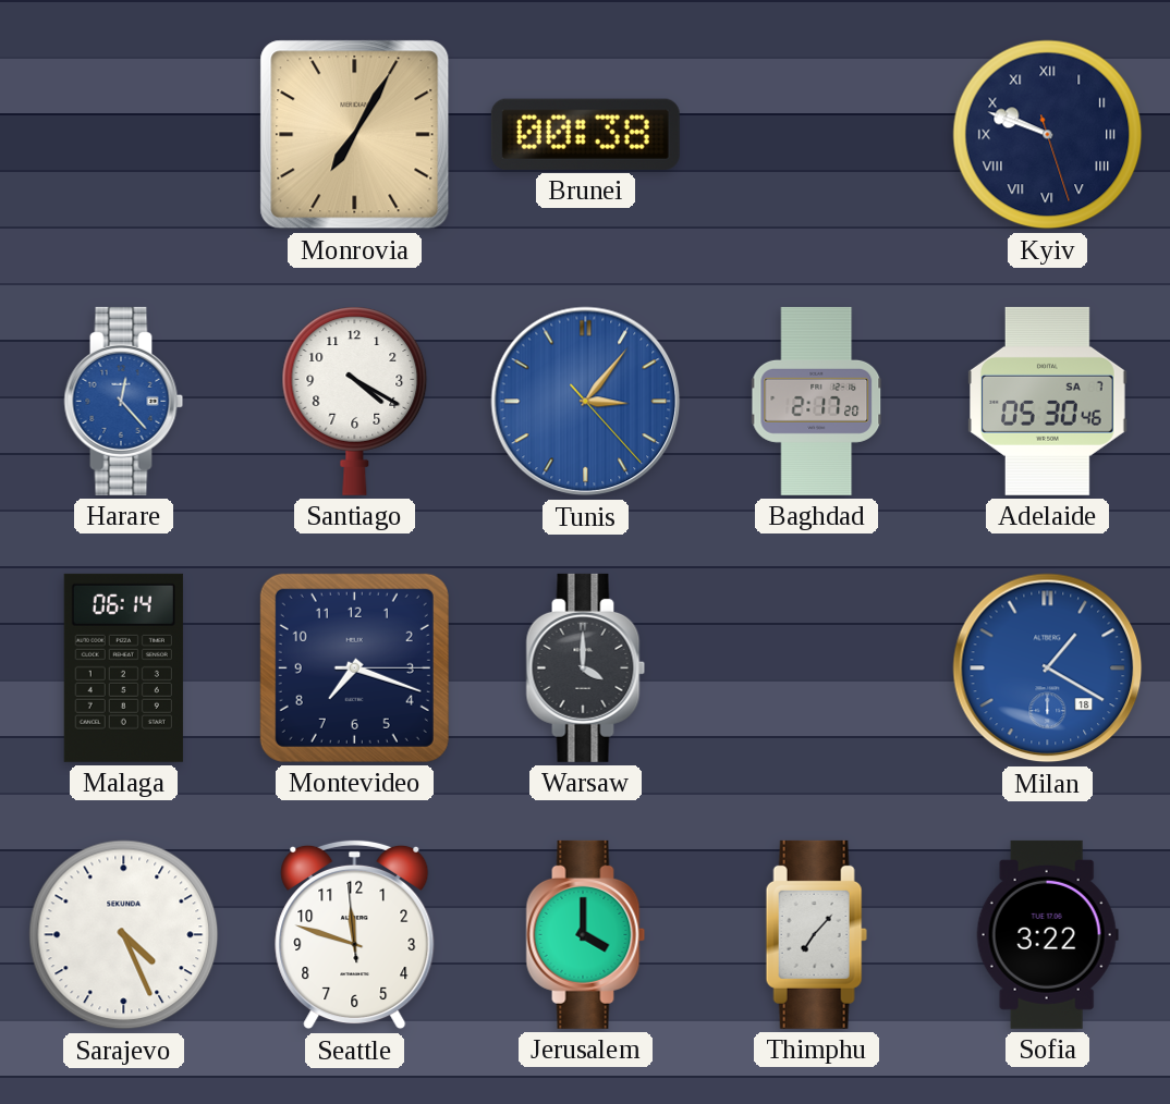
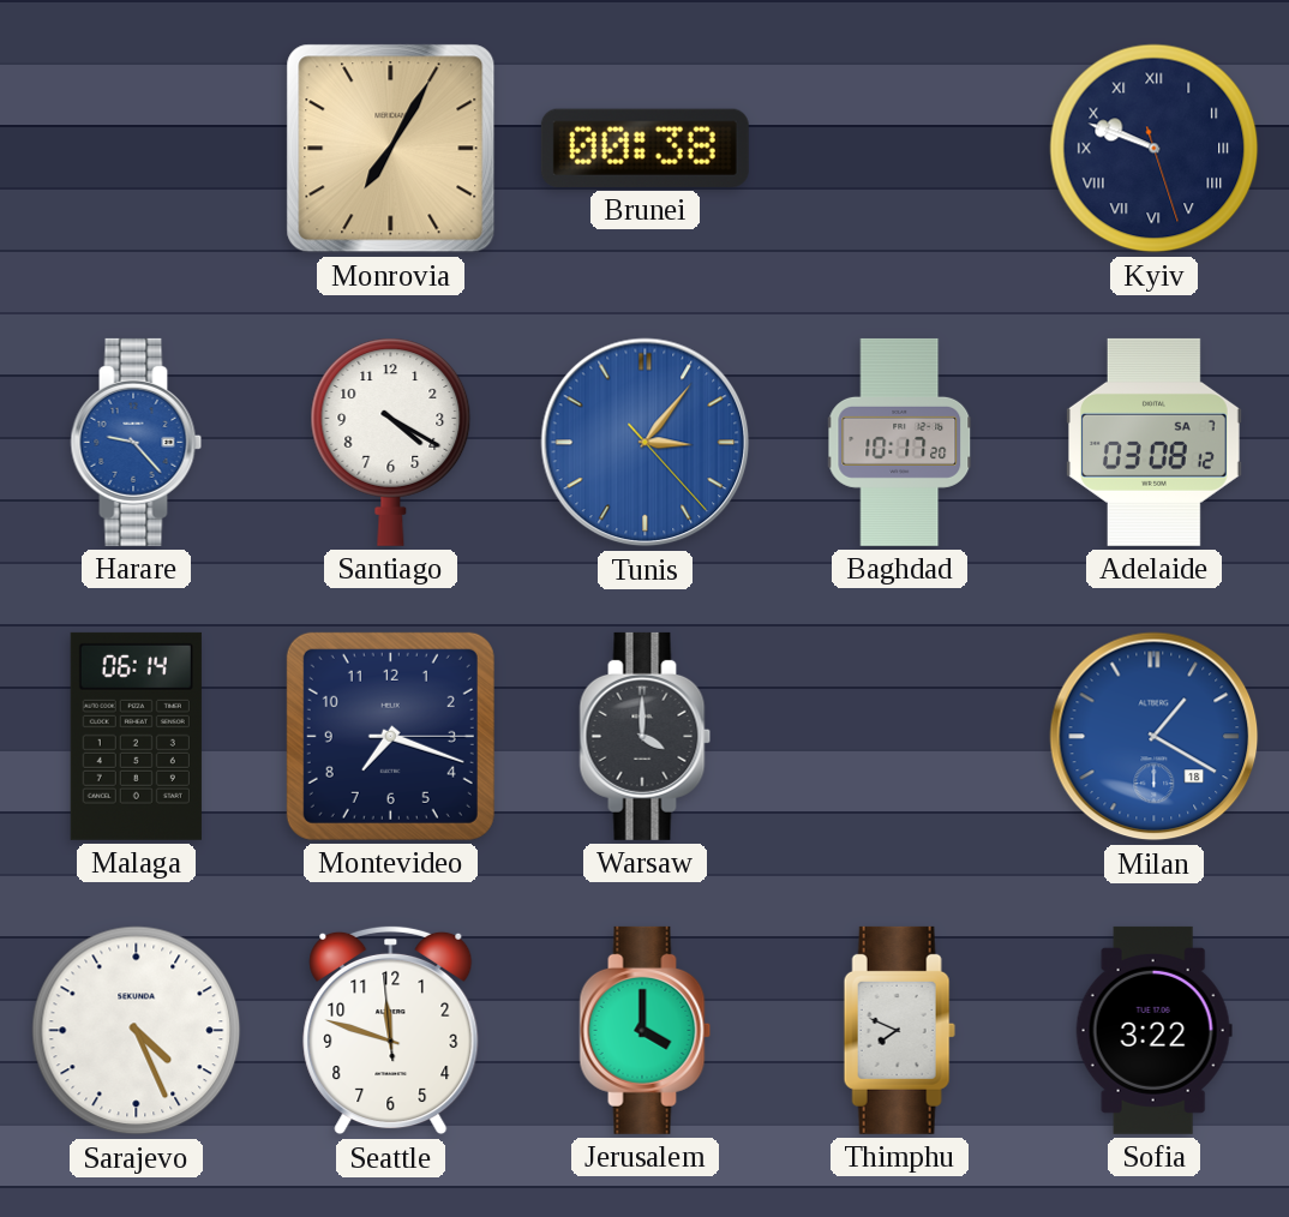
Harare: 12:23 -> 9:23 (137, 442)
Baghdad: 2:17 -> 10:17 (900, 442)
Adelaide: 05:30 -> 03:08 (1155, 442)
Thimphu: 7:07 -> 7:49 (899, 1030)
